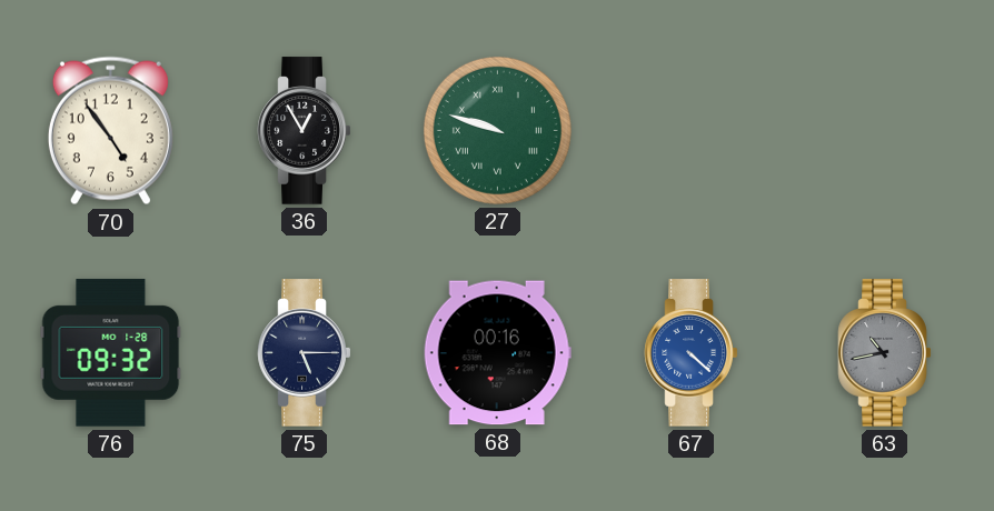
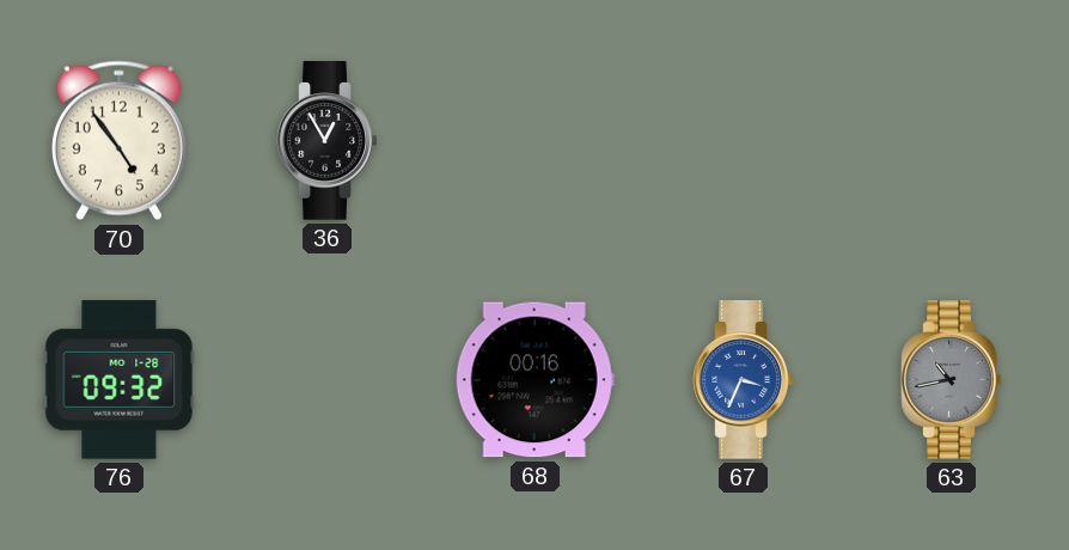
27: 9:48 -> none (497, 130)
75: 5:15 -> none (305, 353)
67: 4:22 -> 3:34 (744, 380)
